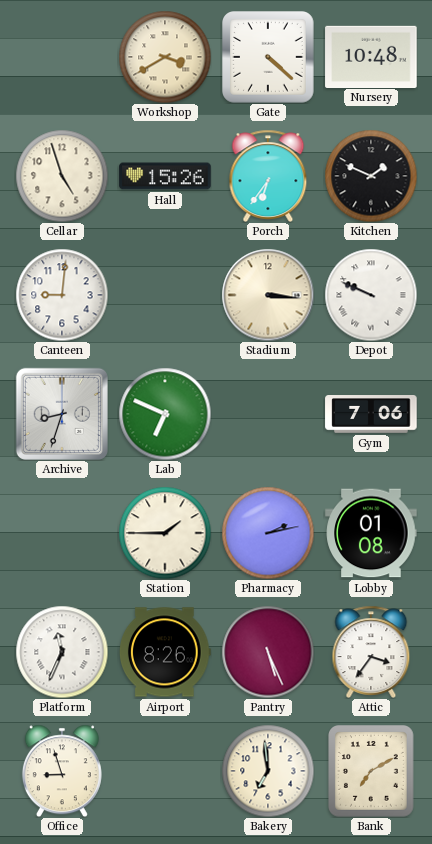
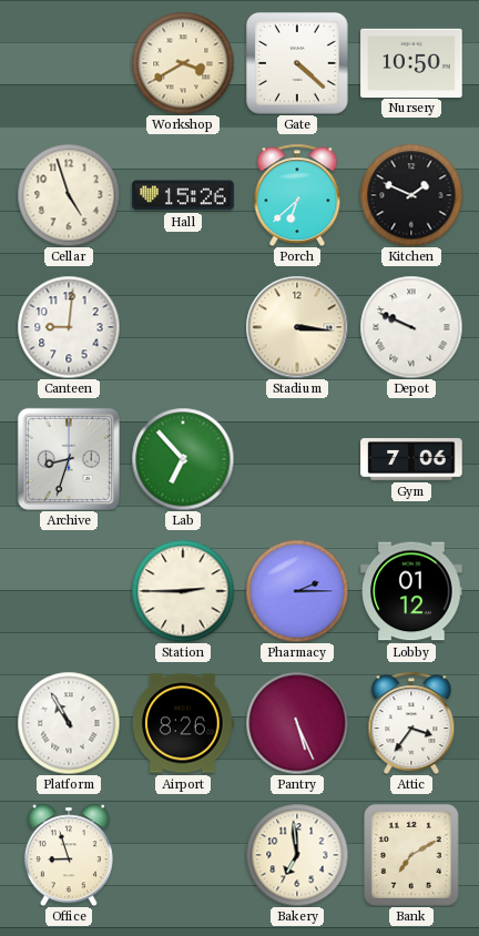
Nursery: 10:48 -> 10:50 (411, 62)
Porch: 6:36 -> 6:38 (297, 194)
Lab: 6:49 -> 6:53 (183, 459)
Station: 1:45 -> 2:45 (183, 591)
Pharmacy: 2:13 -> 2:15 (297, 591)
Lobby: 01:08 -> 01:12 (411, 591)
Platform: 11:34 -> 10:55 (69, 723)
